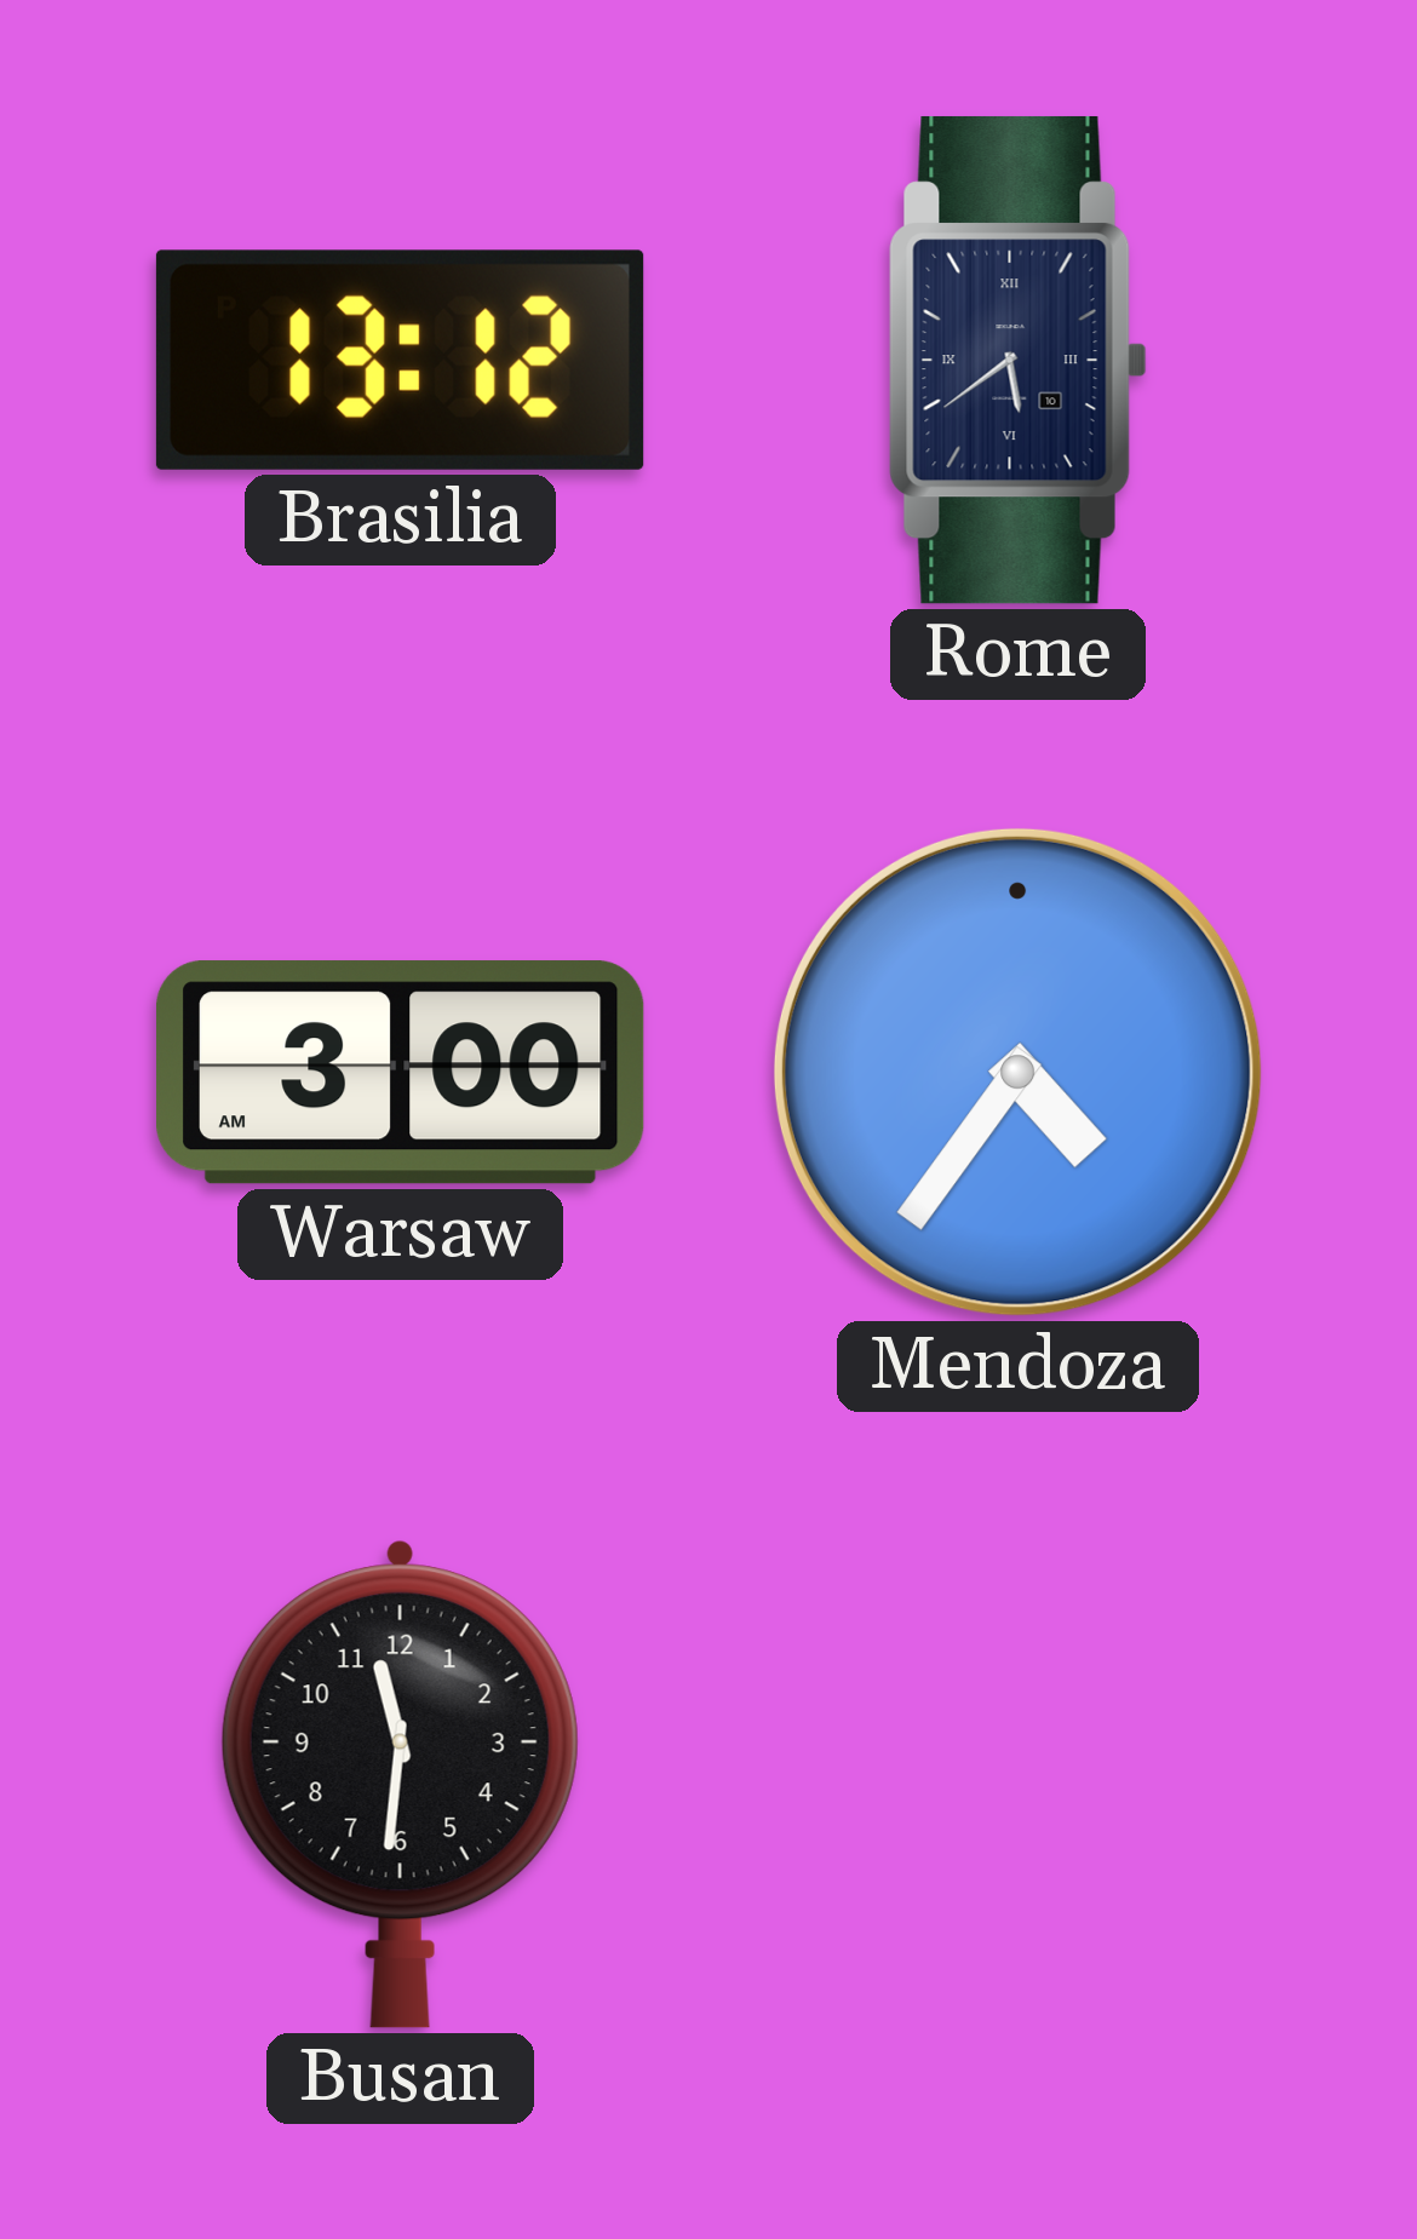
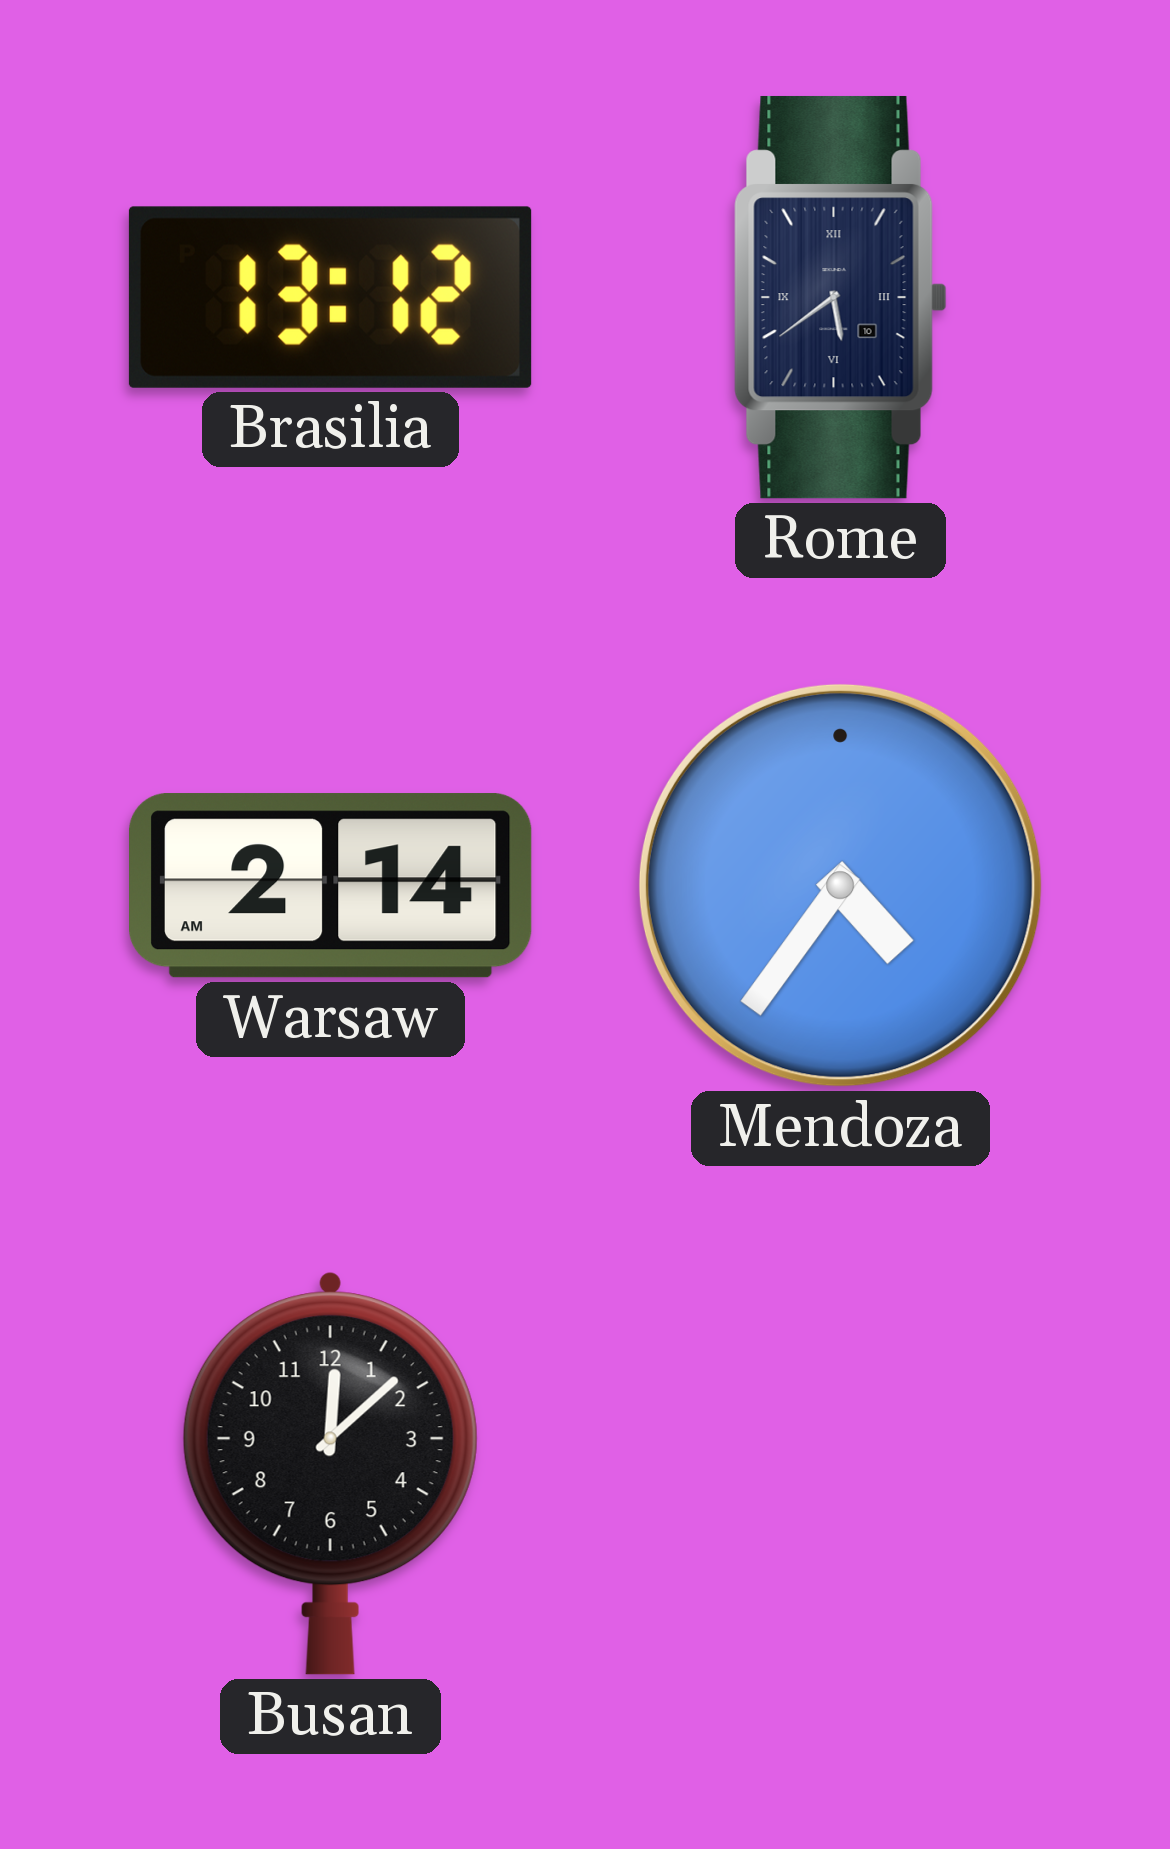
Warsaw: 3:00 -> 2:14 (330, 886)
Busan: 11:31 -> 12:08 (330, 1473)
